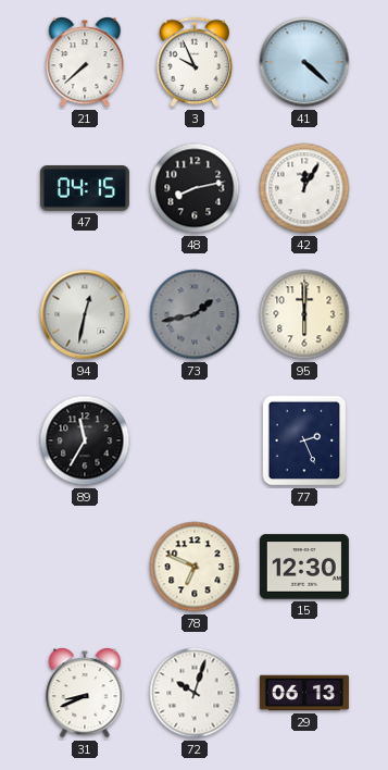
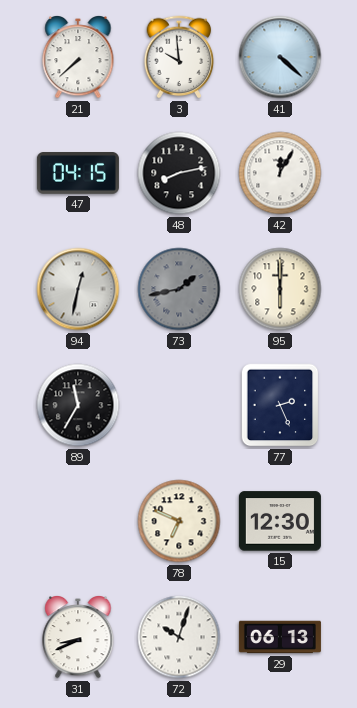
3: 9:56 -> 9:59 (179, 57)
